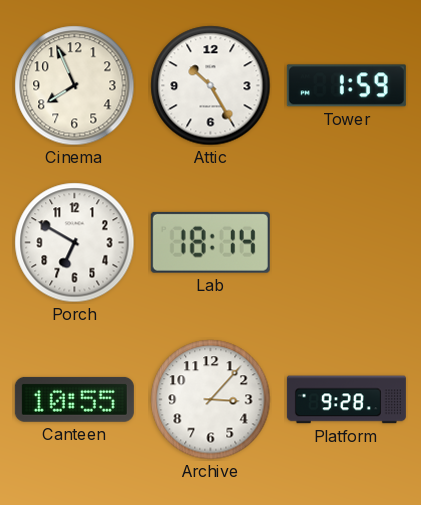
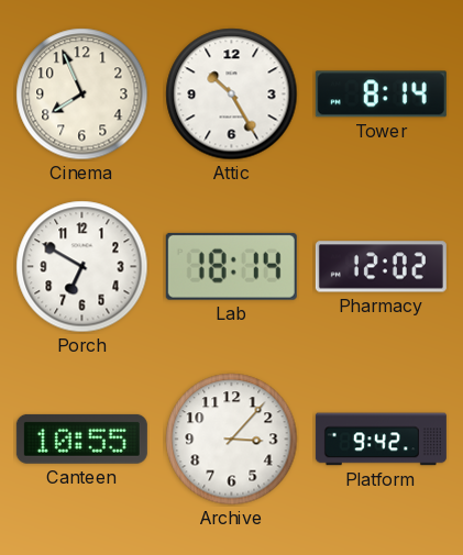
Tower: 1:59 -> 8:14 (381, 95)
Pharmacy: none -> 12:02 (381, 267)
Platform: 9:28 -> 9:42 (381, 440)
